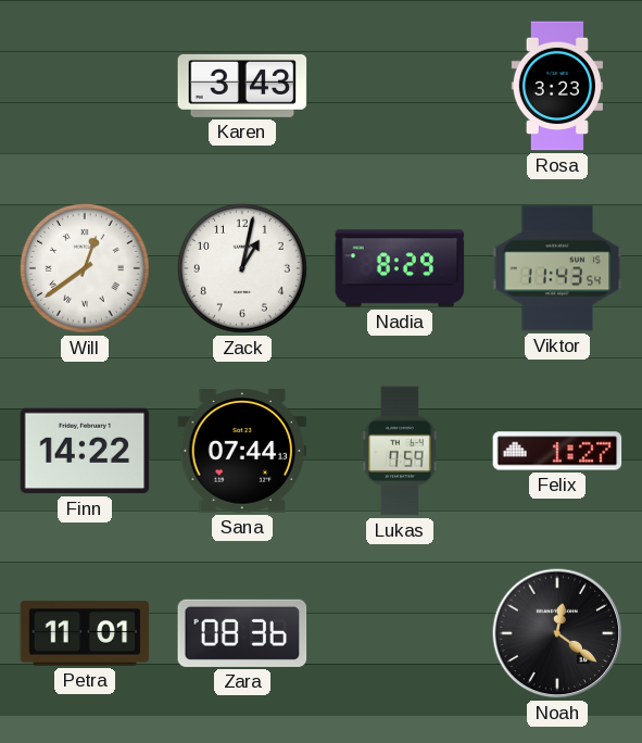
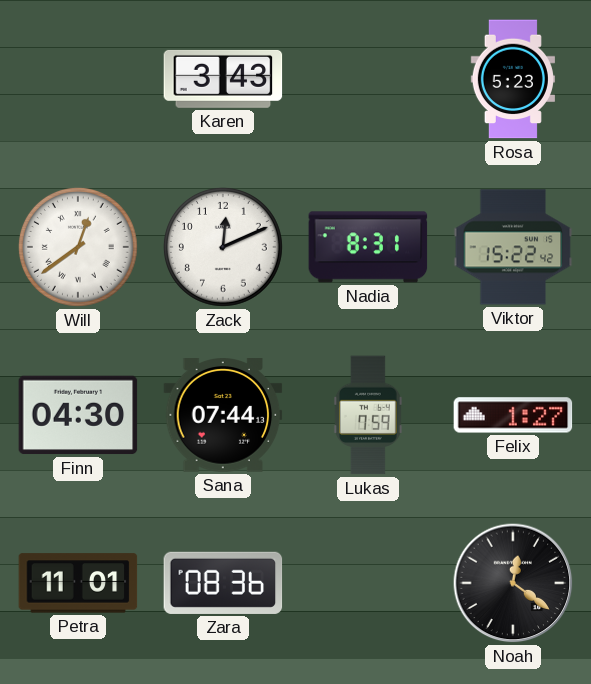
Rosa: 3:23 -> 5:23 (513, 79)
Zack: 1:02 -> 12:11 (223, 247)
Nadia: 8:29 -> 8:31 (368, 247)
Viktor: 11:43 -> 15:22 (513, 247)
Finn: 14:22 -> 04:30 (78, 415)
